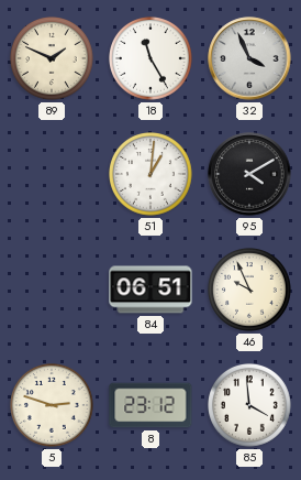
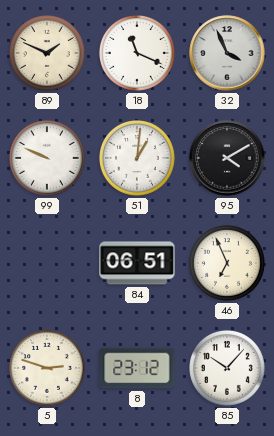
18: 11:25 -> 11:19 (138, 54)
99: none -> 9:49 (48, 159)
46: 9:56 -> 6:56 (228, 264)
85: 3:59 -> 10:07 (228, 369)
